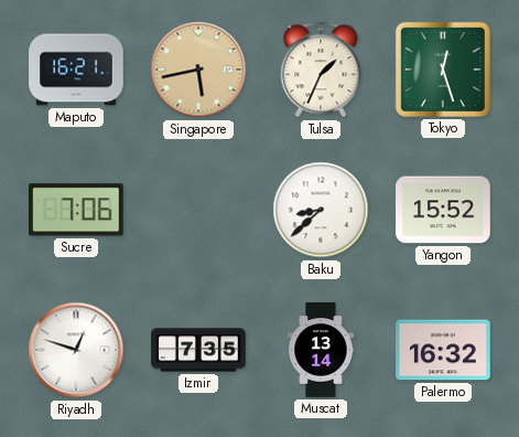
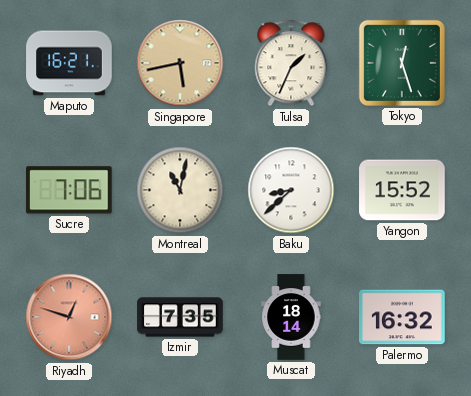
Montreal: none -> 11:02 (180, 190)
Riyadh dial: white -> salmon (69, 317)
Muscat: 13:14 -> 18:14 (291, 317)
